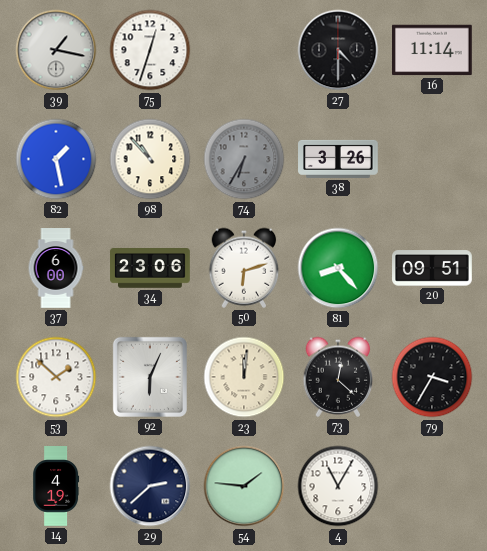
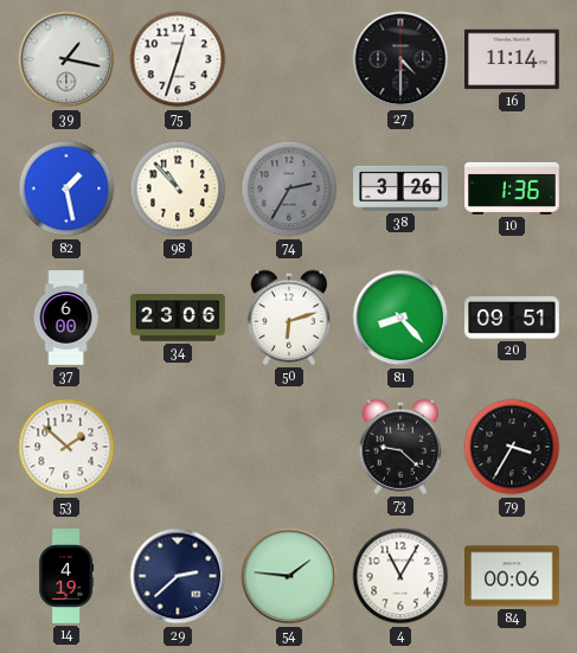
74: 6:35 -> 2:35 (289, 188)
10: none -> 1:36 (512, 188)
92: 6:04 -> none (150, 377)
23: 12:01 -> none (244, 377)
73: 12:22 -> 9:22 (400, 447)
84: none -> 00:06 (512, 576)
